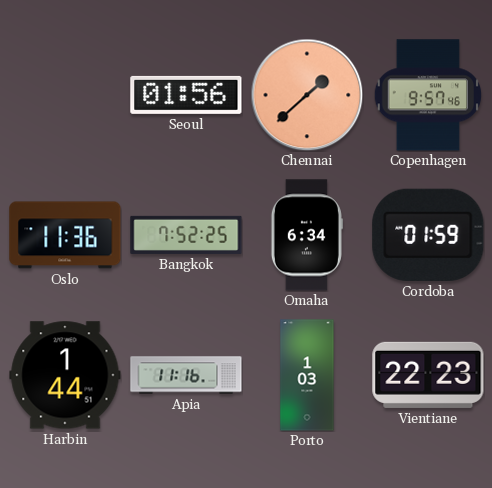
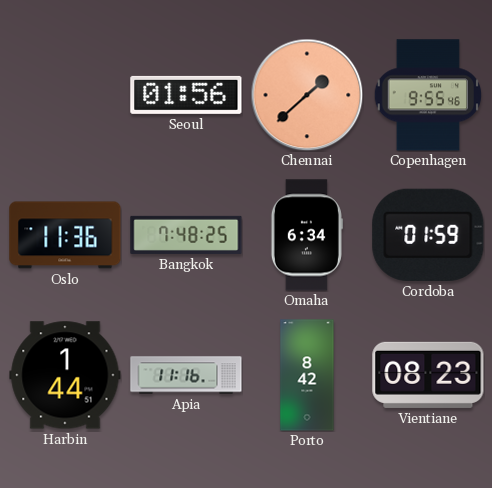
Copenhagen: 9:57 -> 9:55 (427, 95)
Bangkok: 7:52 -> 7:48 (186, 235)
Porto: 1:03 -> 8:42 (307, 375)
Vientiane: 22:23 -> 08:23 (428, 375)
